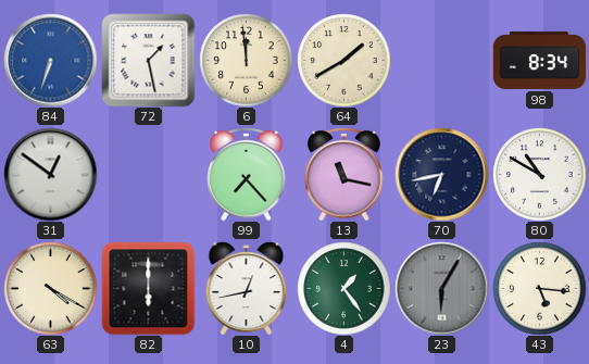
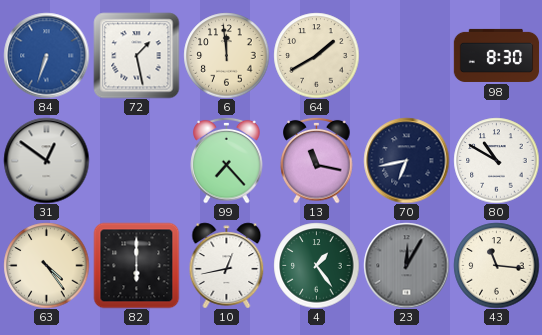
98: 8:34 -> 8:30 (496, 55)
63: 4:20 -> 4:24 (46, 265)
23: 6:05 -> 12:05 (406, 265)
43: 5:16 -> 11:16 (496, 265)
